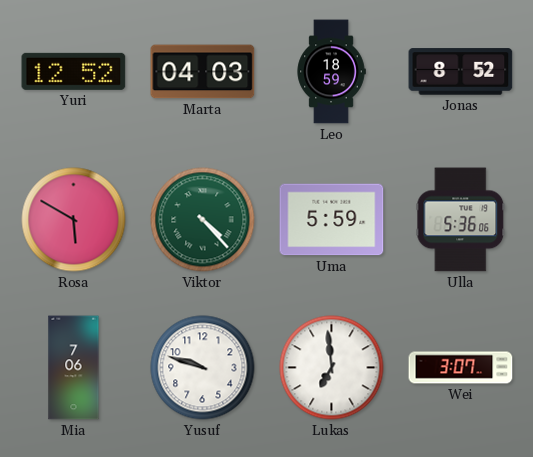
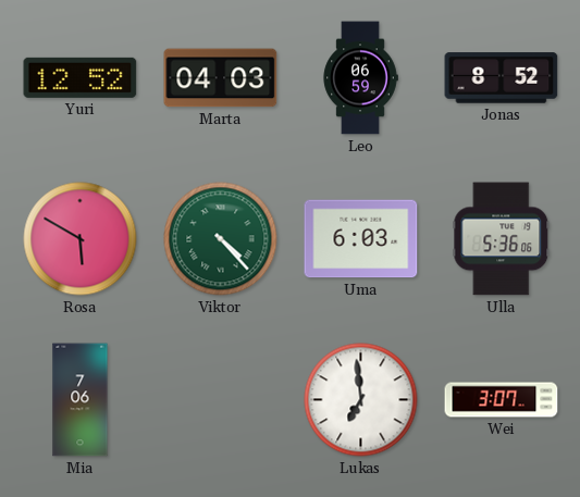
Leo: 18:59 -> 06:59 (360, 78)
Uma: 5:59 -> 6:03 (361, 239)
Yusuf: 9:48 -> none (203, 368)
